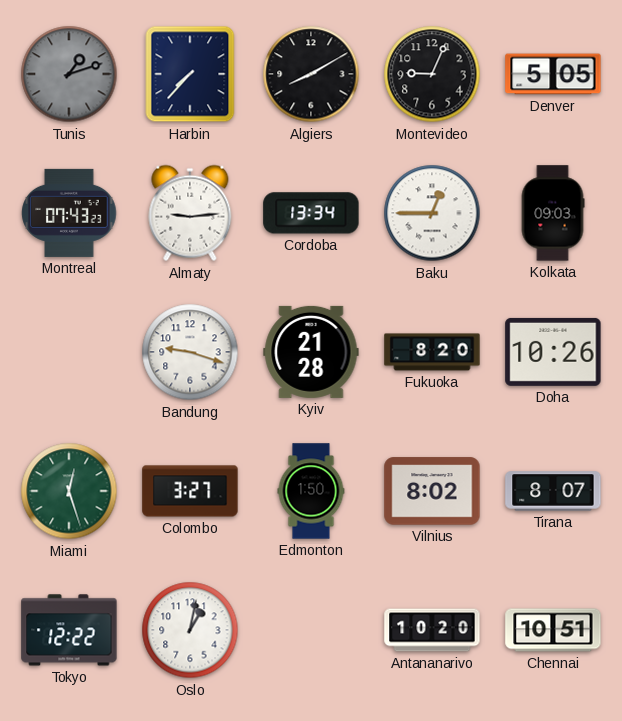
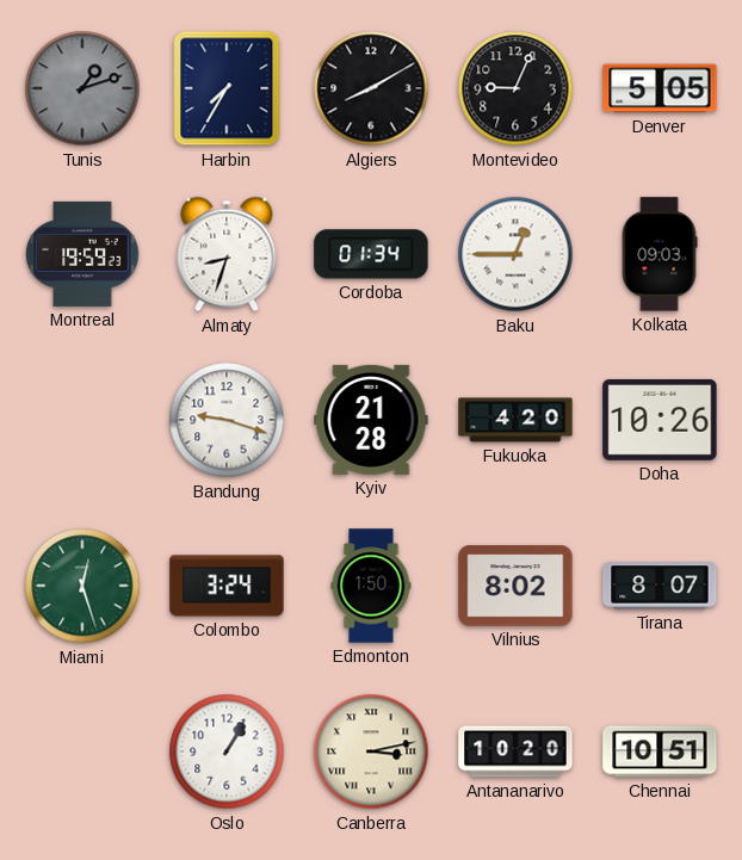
Harbin: 7:37 -> 7:35 (227, 88)
Montreal: 07:43 -> 19:59 (82, 254)
Almaty: 9:14 -> 8:33 (227, 254)
Cordoba: 13:34 -> 01:34 (371, 254)
Fukuoka: 8:20 -> 4:20 (515, 420)
Colombo: 3:27 -> 3:24 (227, 586)
Tokyo: 12:22 -> none (69, 630)
Oslo: 1:02 -> 1:05 (227, 751)
Canberra: none -> 3:13 (371, 751)
